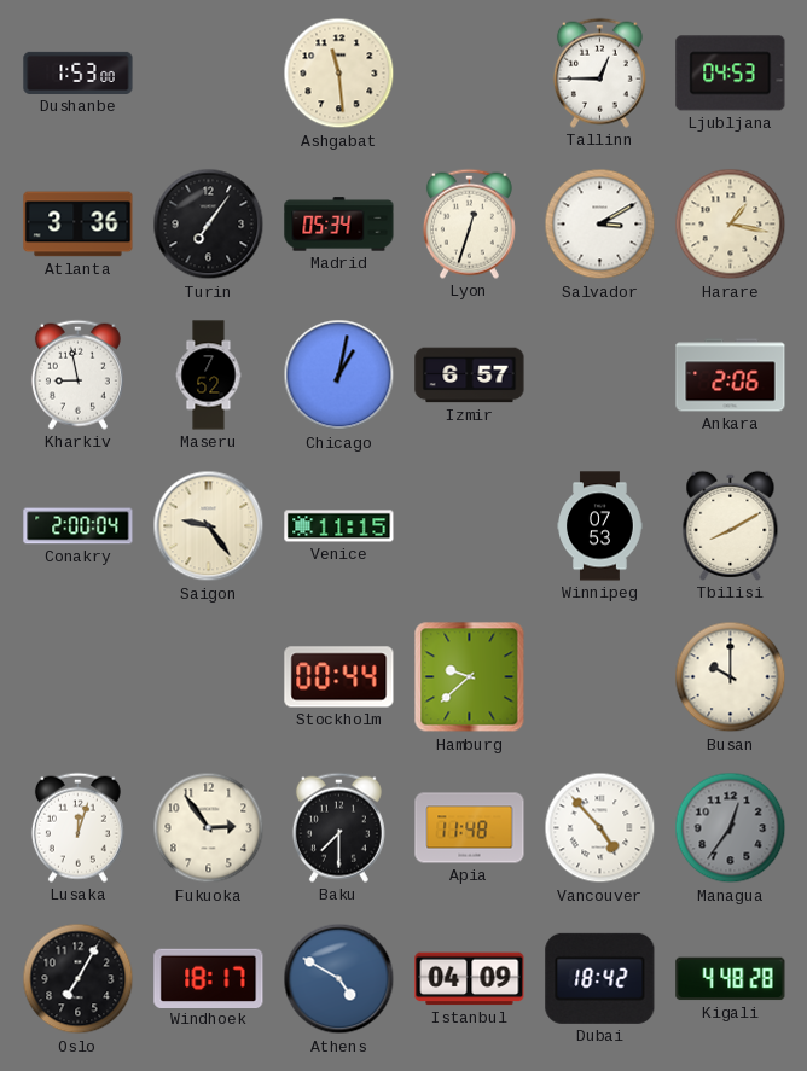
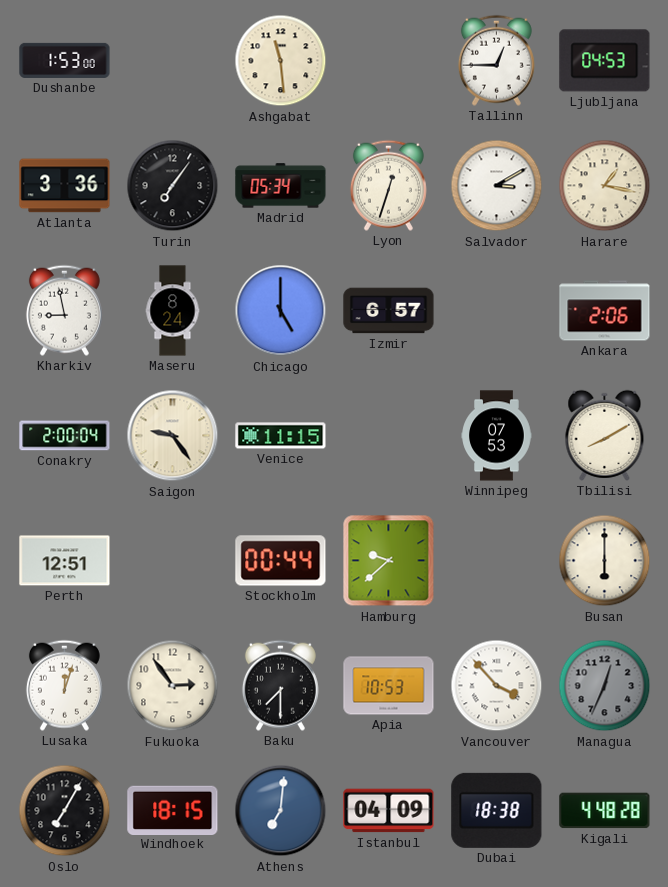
Maseru: 7:52 -> 8:24 (173, 311)
Chicago: 1:02 -> 5:00 (281, 311)
Perth: none -> 12:51 (65, 561)
Busan: 10:00 -> 6:00 (605, 561)
Apia: 11:48 -> 10:53 (389, 686)
Vancouver: 4:53 -> 3:53 (497, 686)
Managua: 12:36 -> 12:34 (605, 686)
Windhoek: 18:17 -> 18:15 (173, 810)
Athens: 4:50 -> 7:01 (281, 811)
Dubai: 18:42 -> 18:38 (497, 810)
